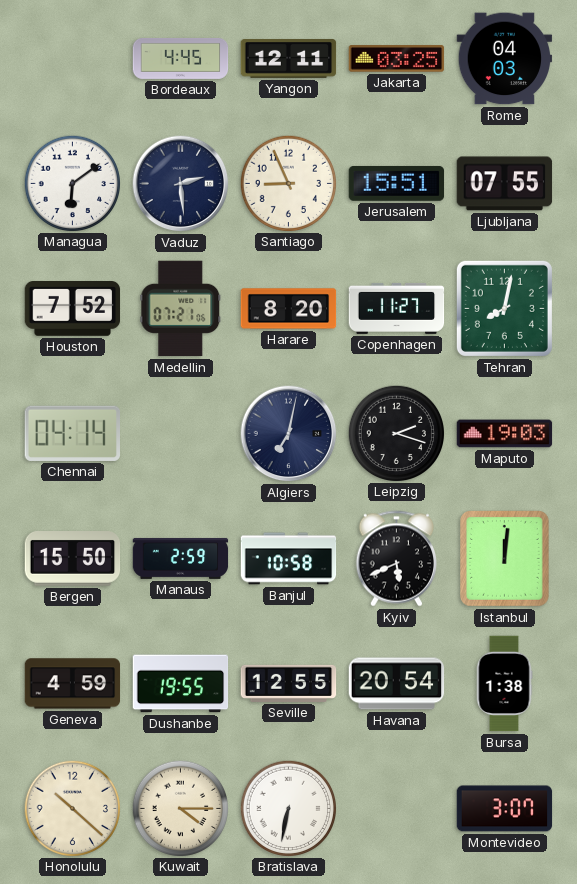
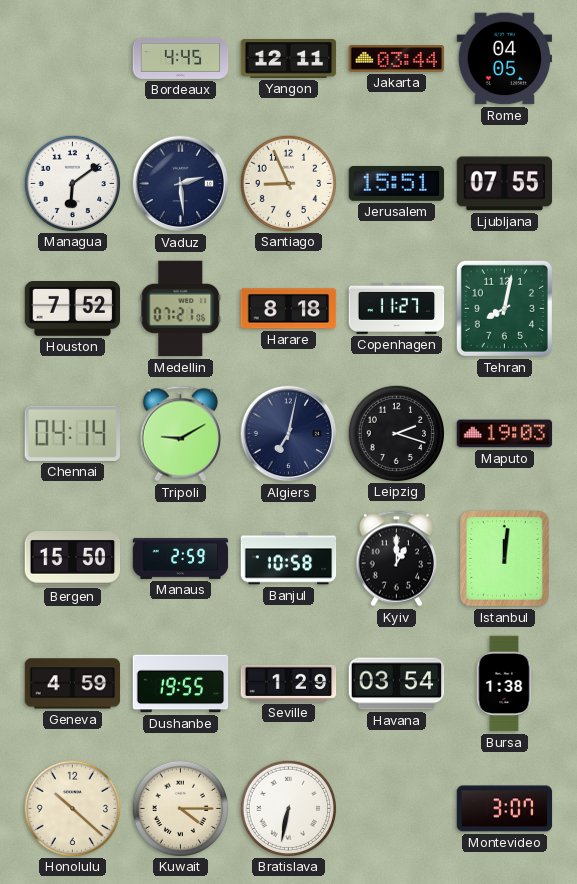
Jakarta: 03:25 -> 03:44 (397, 59)
Rome: 04:03 -> 04:05 (505, 59)
Harare: 8:20 -> 8:18 (289, 309)
Tripoli: none -> 9:10 (180, 434)
Kyiv: 5:41 -> 1:00 (396, 559)
Seville: 12:55 -> 1:29 (289, 683)
Havana: 20:54 -> 03:54 (397, 684)
